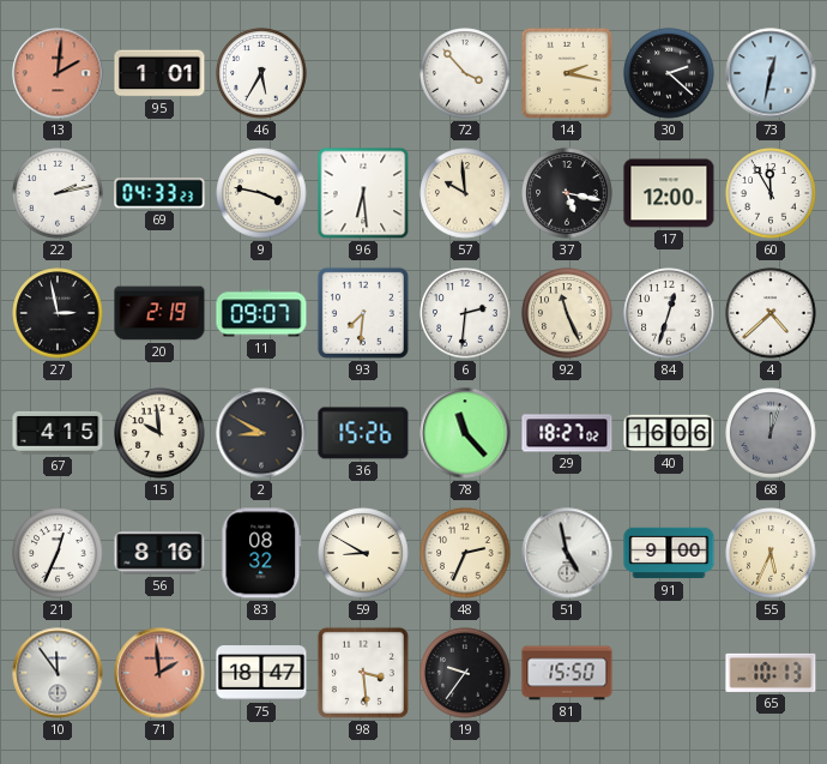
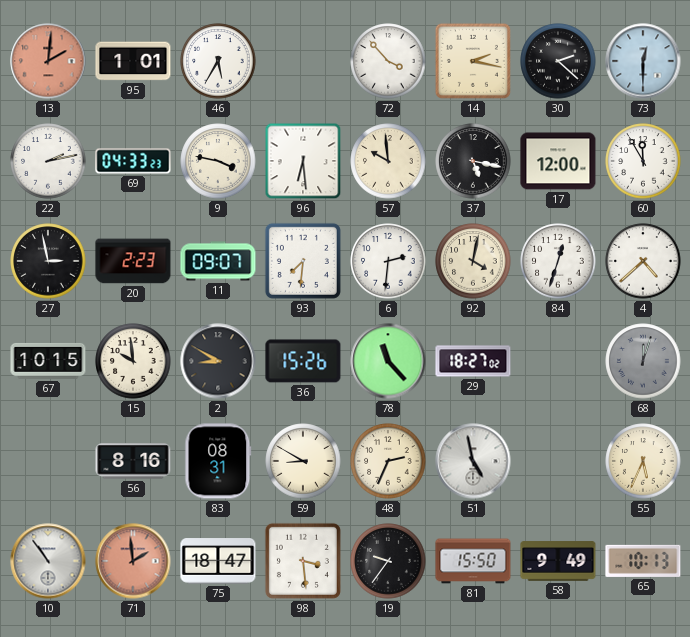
73: 12:32 -> 12:30 (643, 61)
20: 2:19 -> 2:23 (133, 261)
92: 11:26 -> 4:02 (473, 261)
67: 4:15 -> 10:15 (48, 361)
40: 16:06 -> none (669, 433)
21: 12:34 -> none (58, 553)
83: 08:32 -> 08:31 (218, 461)
91: 9:00 -> none (669, 553)
10: 11:54 -> 10:54 (48, 561)
58: none -> 9:49 (558, 561)
